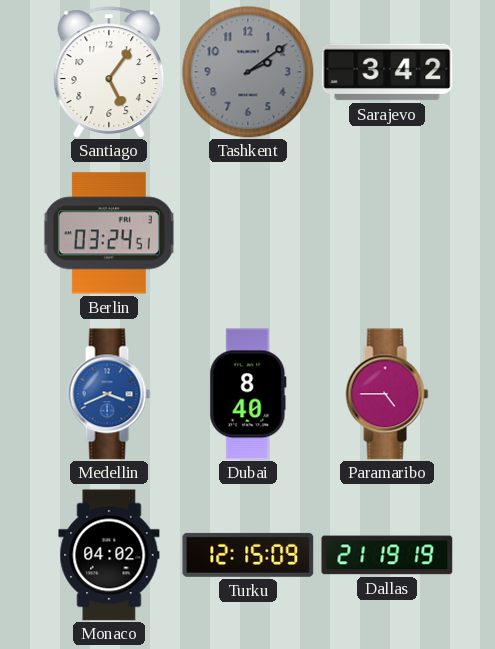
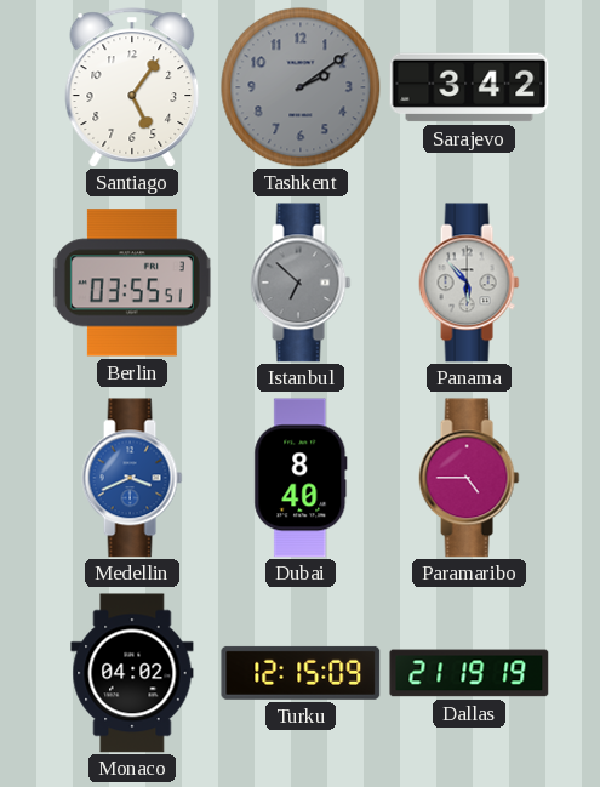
Berlin: 03:24 -> 03:55 (132, 283)
Istanbul: none -> 6:52 (301, 283)
Panama: none -> 5:53 (469, 283)
